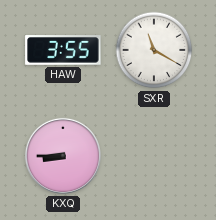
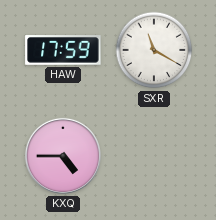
HAW: 3:55 -> 17:59 (63, 50)
KXQ: 8:45 -> 4:45 (63, 156)
